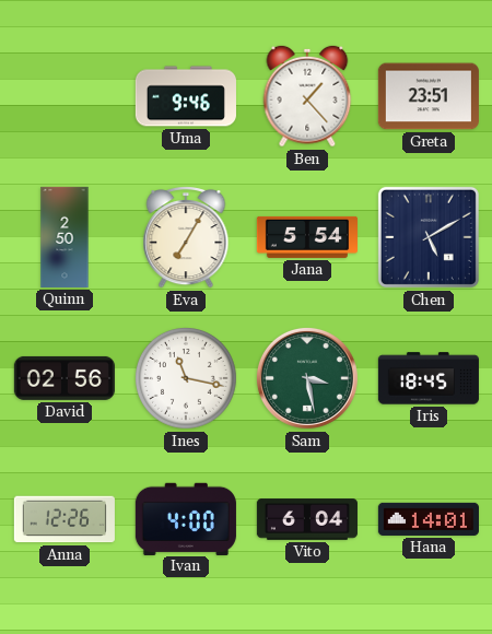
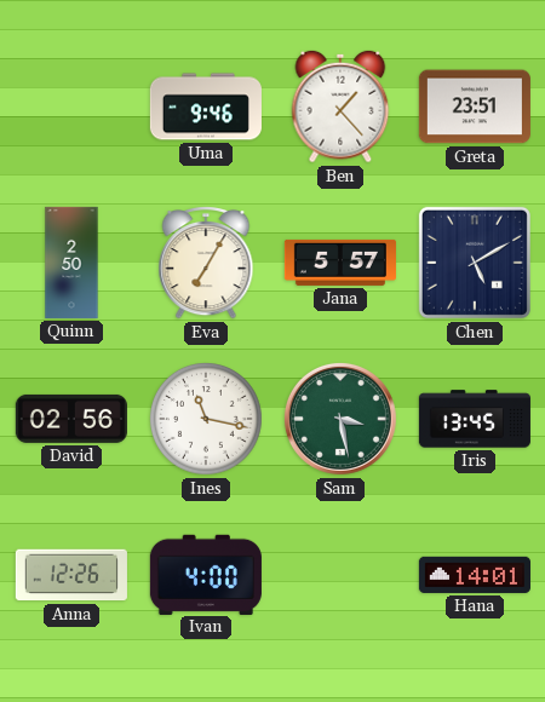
Jana: 5:54 -> 5:57 (340, 263)
Iris: 18:45 -> 13:45 (475, 419)
Vito: 6:04 -> none (307, 519)
